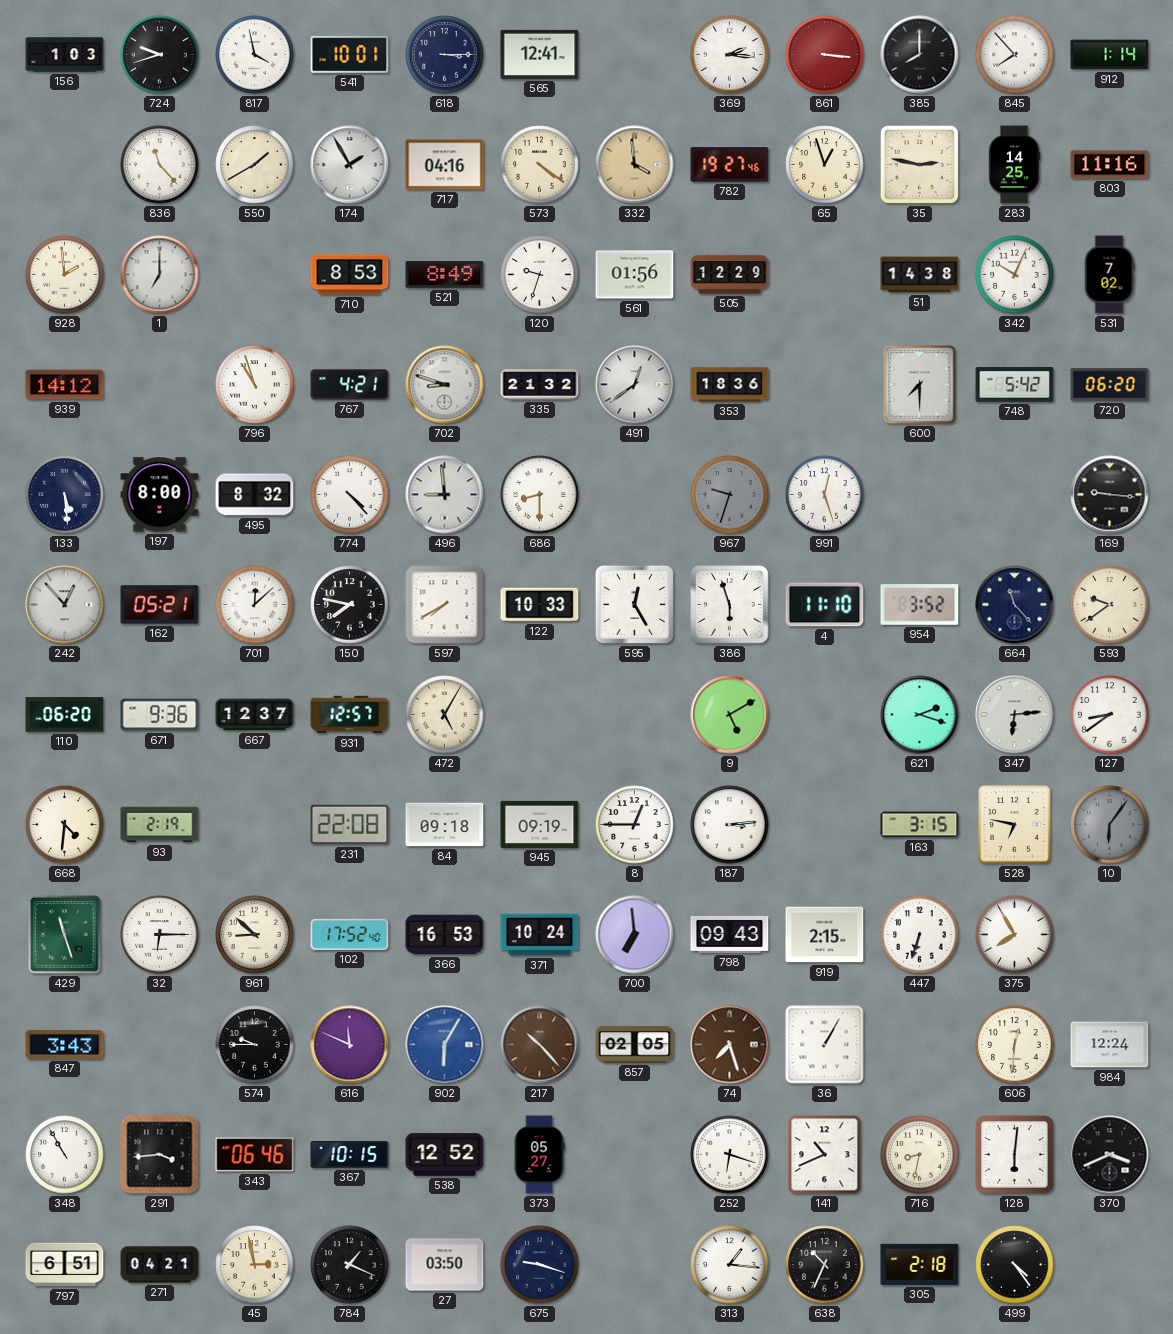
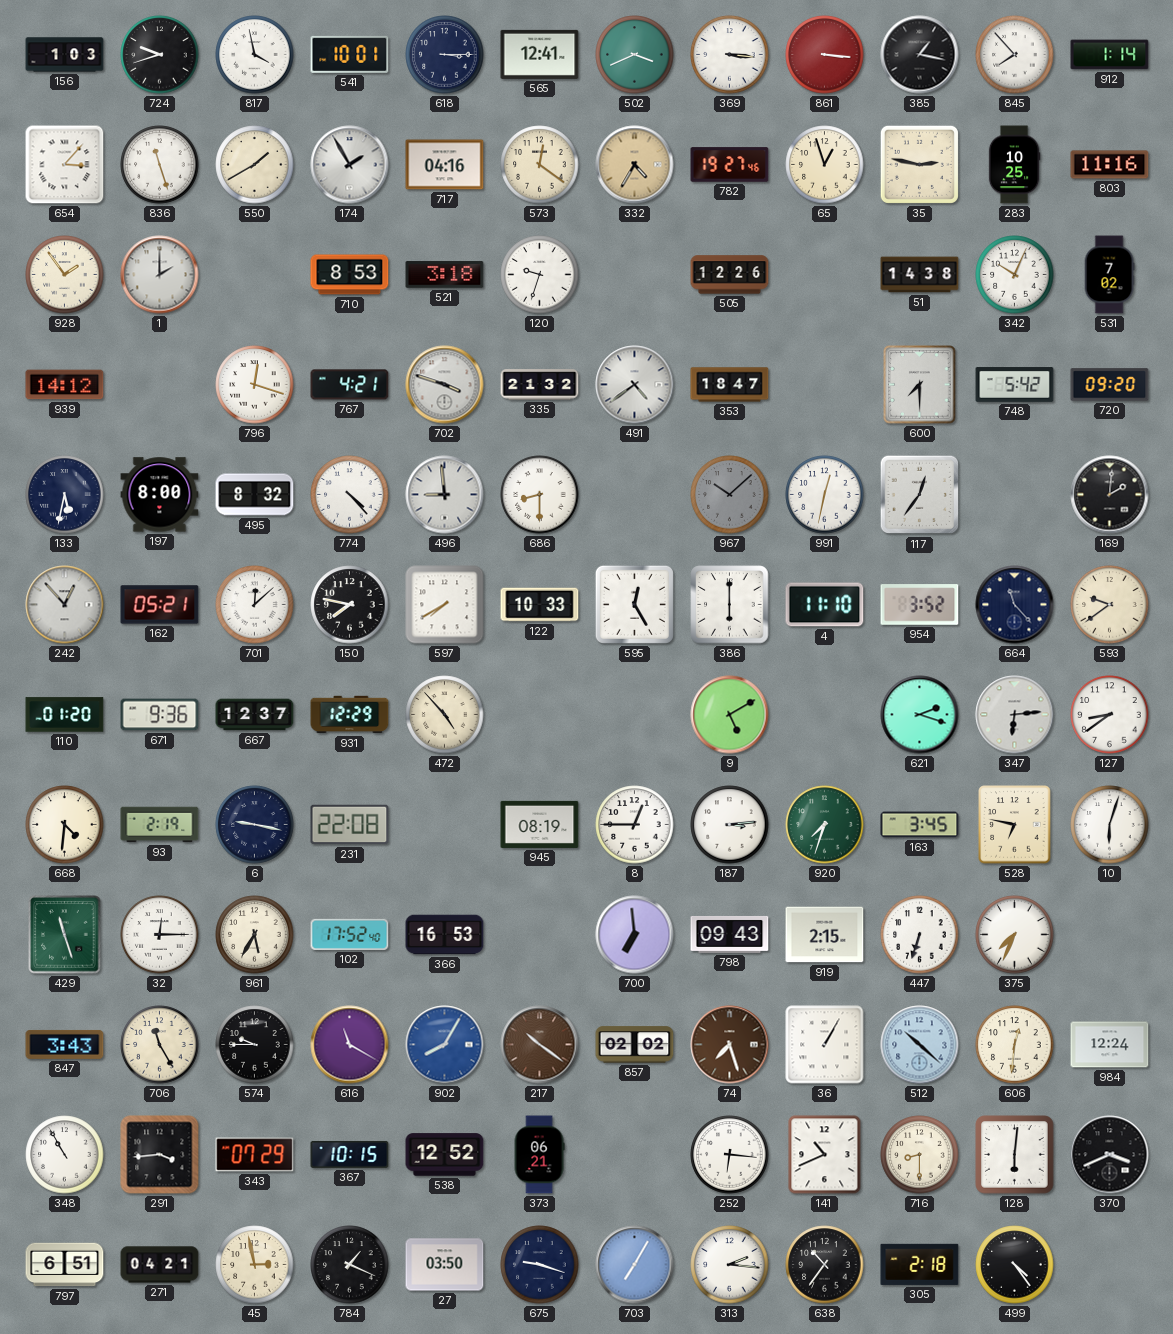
502: none -> 3:41 (635, 55)
369: 2:16 -> 3:16 (730, 55)
385: 8:00 -> 1:17 (920, 55)
654: none -> 3:07 (65, 165)
836: 11:23 -> 11:27 (160, 165)
573: 4:21 -> 12:21 (540, 165)
332: 3:59 -> 4:35 (635, 165)
283: 14:25 -> 10:25 (1014, 165)
928: 1:59 -> 1:54 (65, 275)
1: 7:00 -> 2:00 (160, 275)
521: 8:49 -> 3:18 (445, 275)
561: 01:56 -> none (635, 275)
505: 12:29 -> 12:26 (730, 275)
796: 10:57 -> 12:18 (255, 385)
702: 8:48 -> 3:48 (445, 385)
491: 12:39 -> 4:39 (635, 385)
353: 18:36 -> 18:47 (730, 385)
720: 06:20 -> 09:20 (1110, 385)
133: 5:29 -> 5:32 (65, 495)
967: 9:33 -> 10:08 (730, 495)
991: 12:27 -> 12:32 (825, 495)
117: none -> 12:36 (920, 495)
169: 9:16 -> 2:01 (1110, 495)
386: 5:57 -> 6:00 (730, 605)
110: 06:20 -> 01:20 (65, 715)
931: 12:57 -> 12:29 (350, 715)
472: 5:05 -> 4:53 (445, 715)
6: none -> 9:17 (255, 825)
84: 09:18 -> none (445, 825)
945: 09:19 -> 08:19 (540, 824)
920: none -> 7:33 (825, 825)
163: 3:15 -> 3:45 (920, 825)
10: 6:06 -> 6:03 (1110, 825)
10 dial: grey -> white (1110, 825)
32: 6:15 -> 12:15 (160, 935)
961: 8:52 -> 5:35 (255, 935)
371: 10:24 -> none (540, 935)
375: 7:55 -> 7:34 (1015, 935)
706: none -> 11:25 (160, 1045)
616: 11:49 -> 11:20 (350, 1045)
902: 6:05 -> 8:05 (445, 1045)
217: 10:23 -> 10:21 (540, 1045)
857: 02:05 -> 02:02 (635, 1045)
512: none -> 10:22 (920, 1045)
343: 06:46 -> 07:29 (255, 1155)
373: 05:27 -> 06:21 (539, 1155)
252: 6:18 -> 6:16 (730, 1155)
716: 8:32 -> 8:30 (920, 1155)
703: none -> 7:05 (635, 1265)
313: 1:16 -> 2:16 (730, 1265)
638: 10:34 -> 10:36 (825, 1265)
